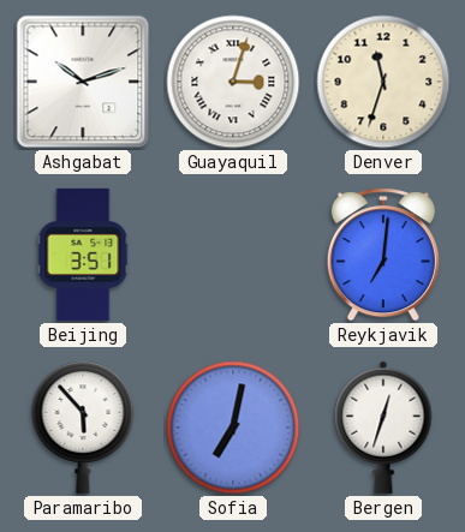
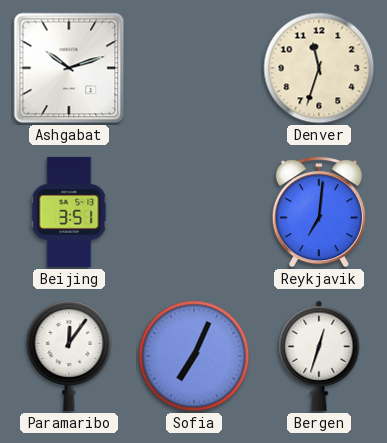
Guayaquil: 3:03 -> none (233, 82)
Paramaribo: 5:53 -> 12:06 (69, 356)
Sofia: 7:02 -> 7:04 (194, 356)
